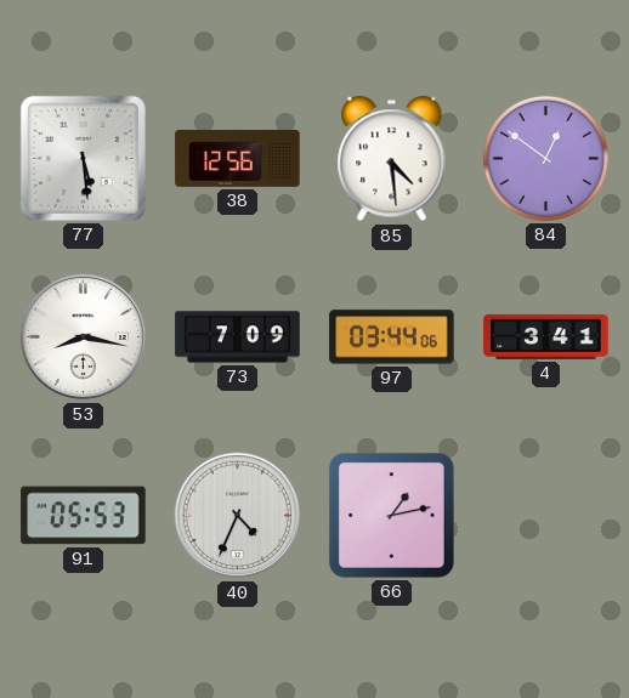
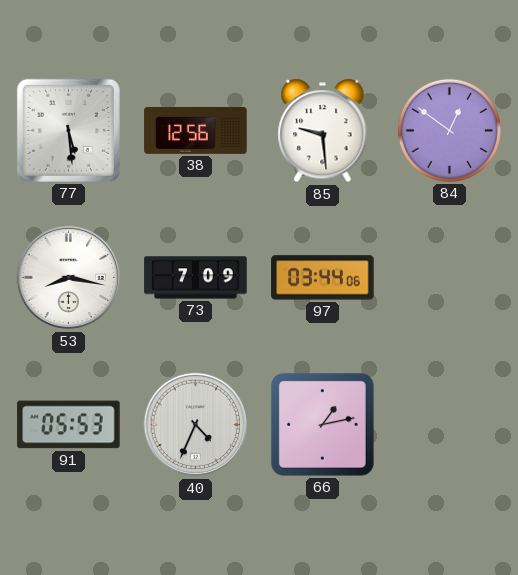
85: 4:29 -> 9:29 (323, 131)
4: 3:41 -> none (546, 336)
